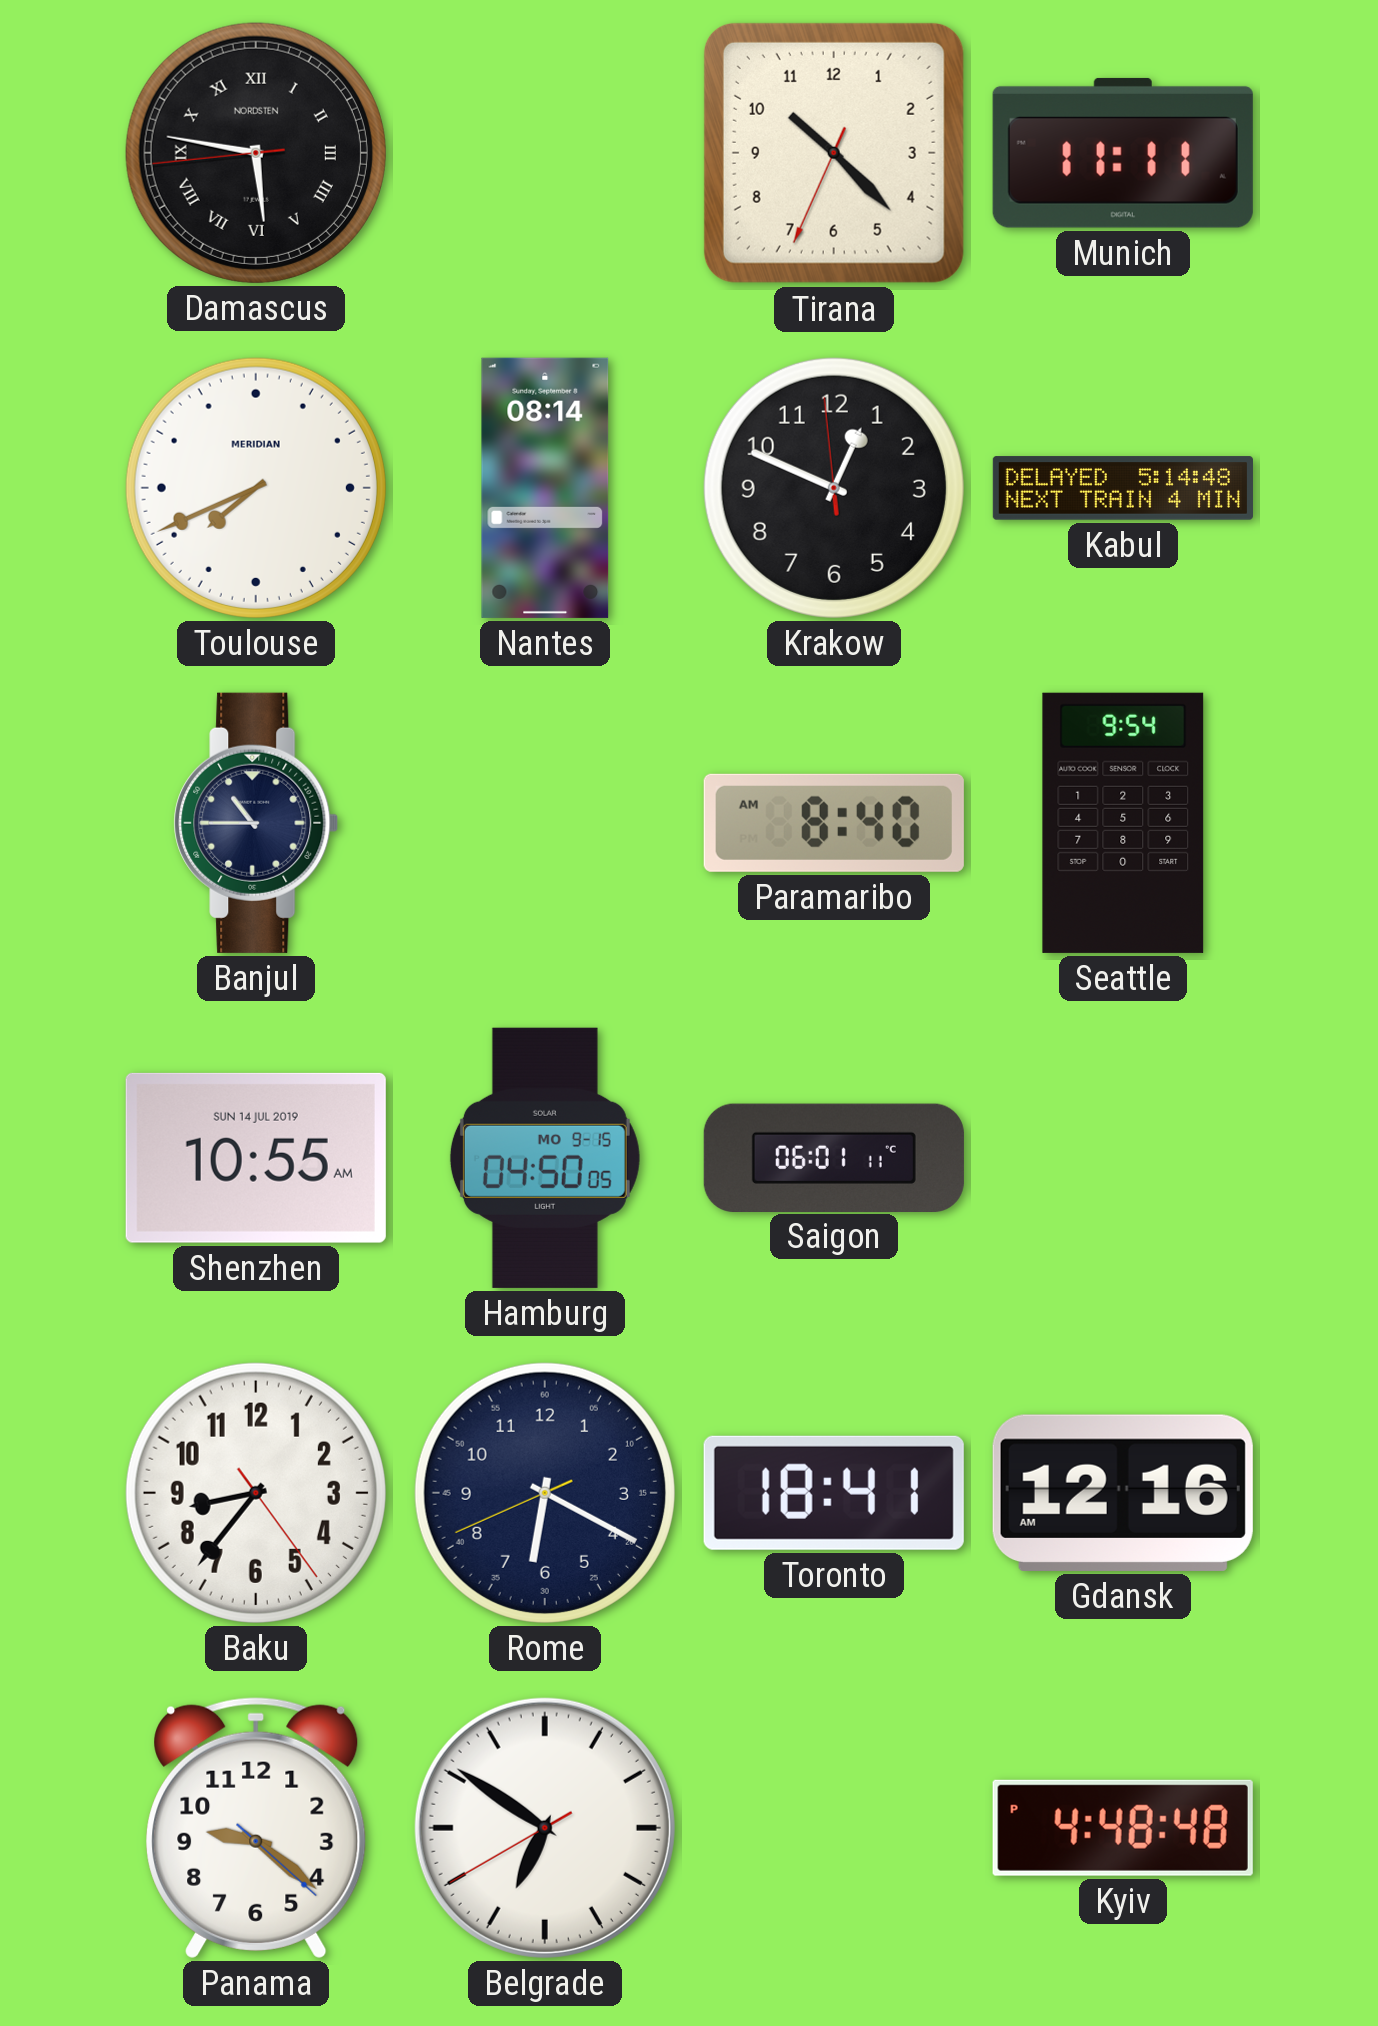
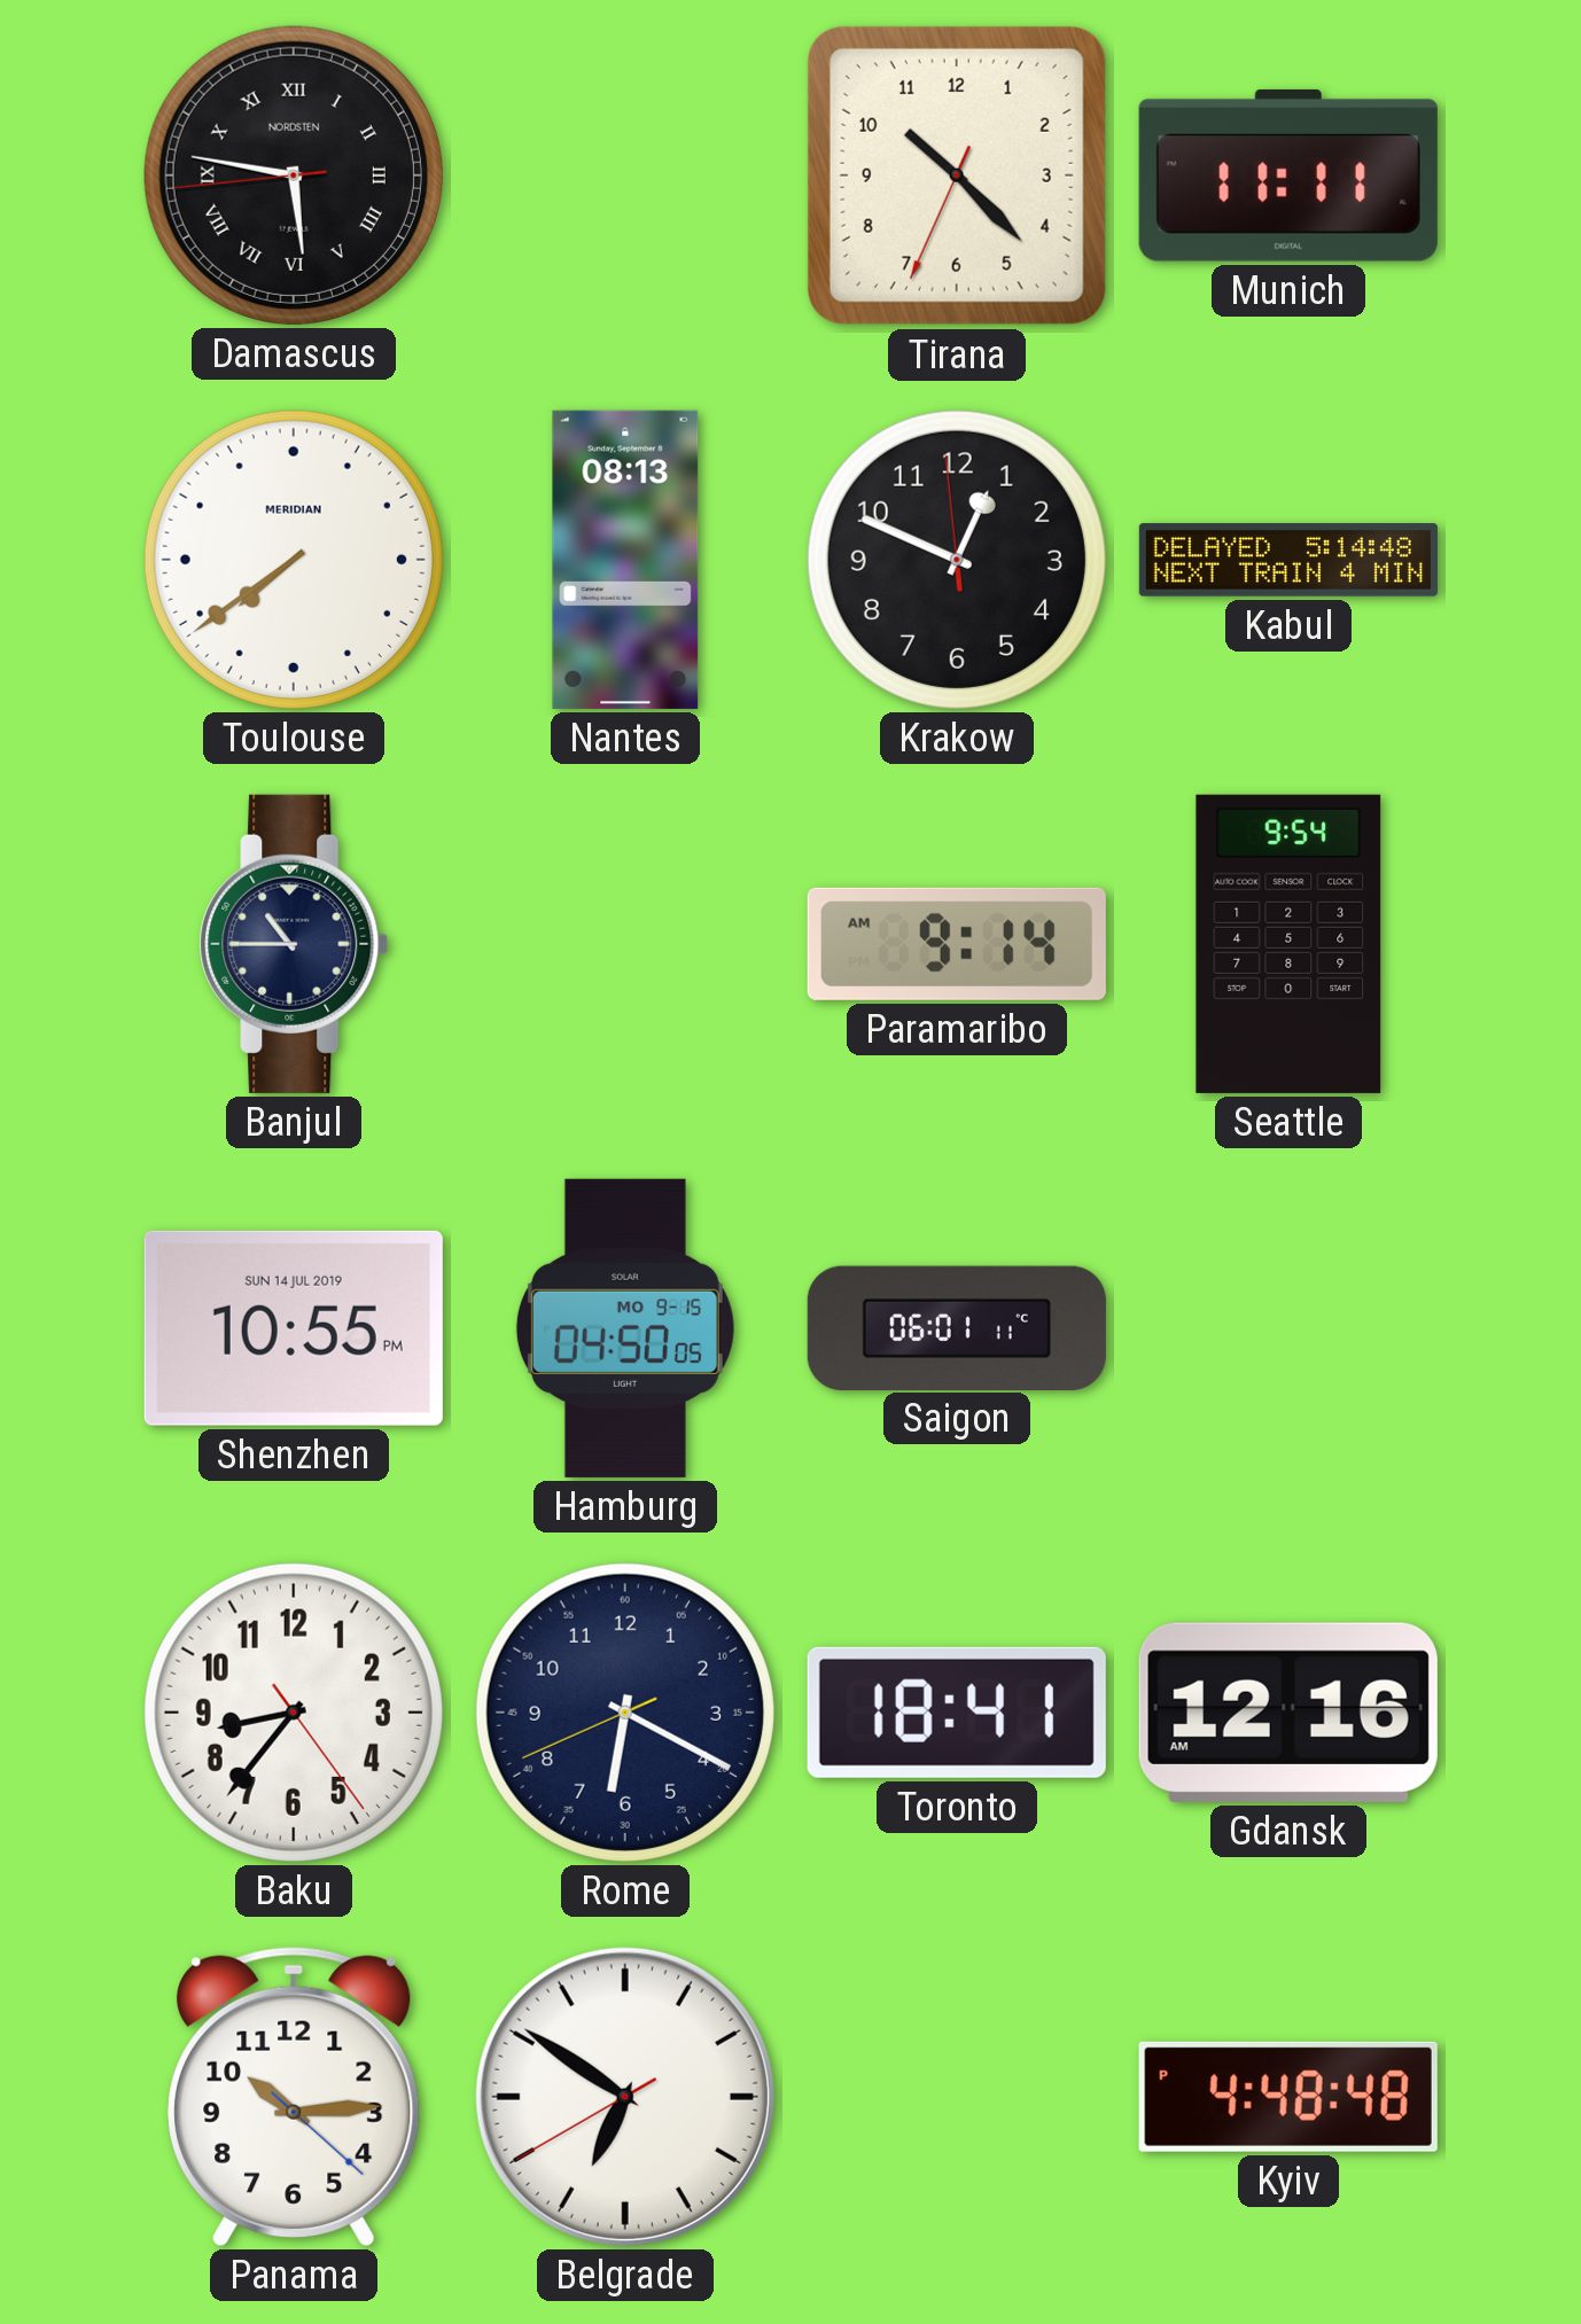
Toulouse: 7:41 -> 7:39 (294, 560)
Nantes: 08:14 -> 08:13 (625, 560)
Paramaribo: 8:40 -> 9:14 (957, 944)
Shenzhen: 10:55 AM -> 10:55 PM (294, 1328)
Panama: 9:21 -> 10:14 (294, 2097)
